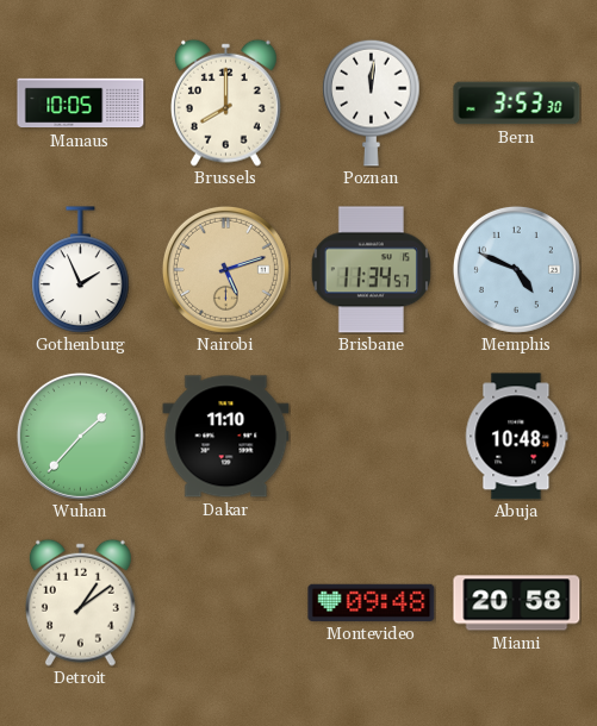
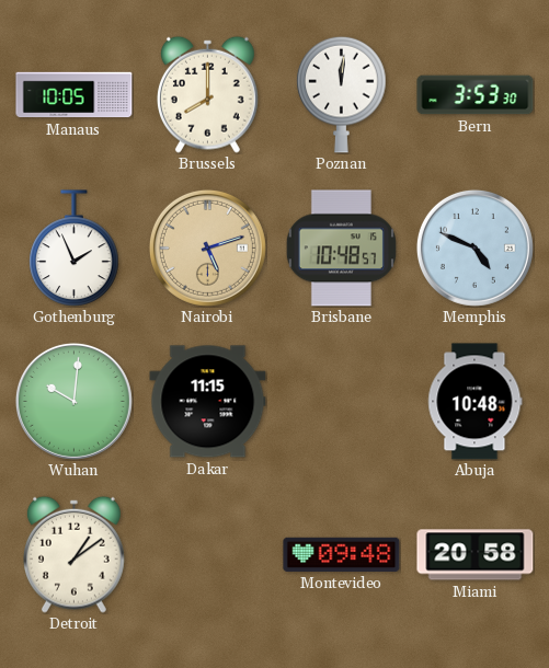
Brisbane: 11:34 -> 10:48 (341, 249)
Wuhan: 1:37 -> 10:01 (73, 401)
Dakar: 11:10 -> 11:15 (208, 402)
